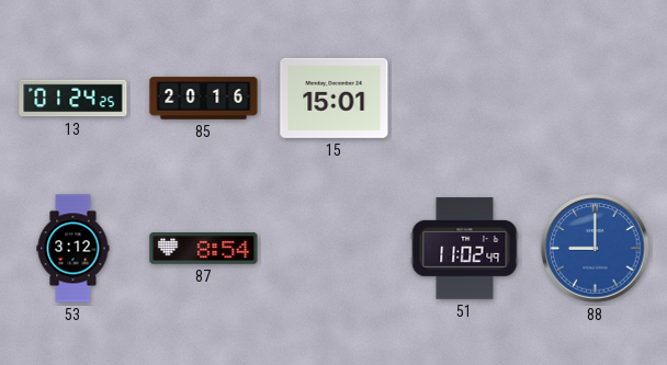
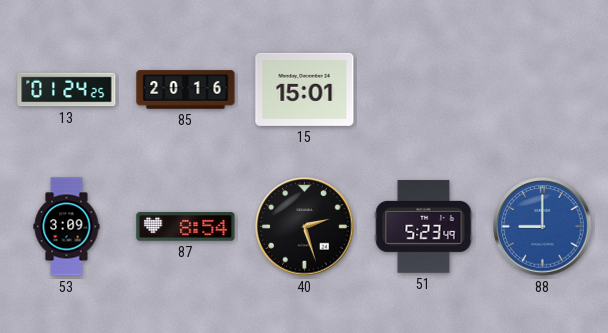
53: 3:12 -> 3:09 (67, 227)
40: none -> 2:27 (305, 227)
51: 11:02 -> 5:23 (424, 227)
